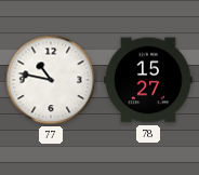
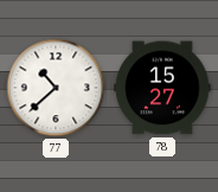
77: 10:47 -> 10:38 (56, 88)
